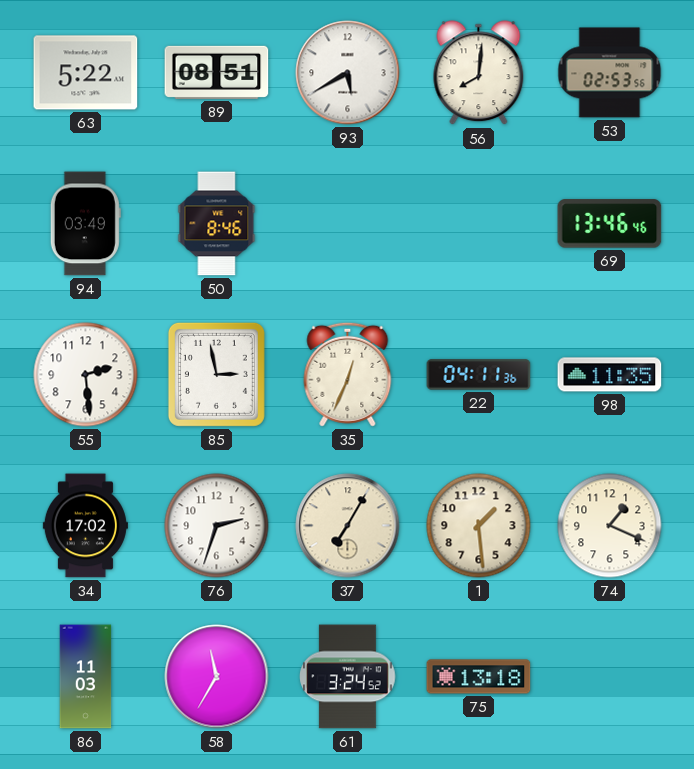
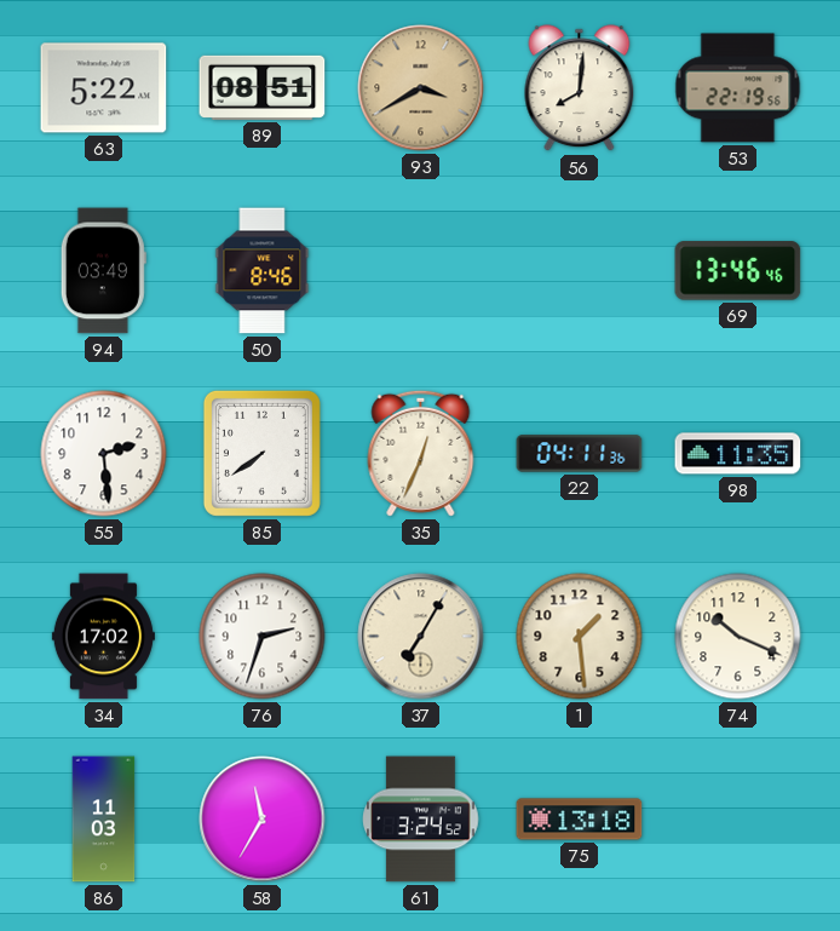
93: 5:40 -> 3:40 (421, 88)
93 dial: white -> champagne (421, 88)
53: 02:53 -> 22:19 (738, 88)
85: 2:58 -> 7:39 (261, 453)
74: 1:19 -> 10:19 (738, 637)
